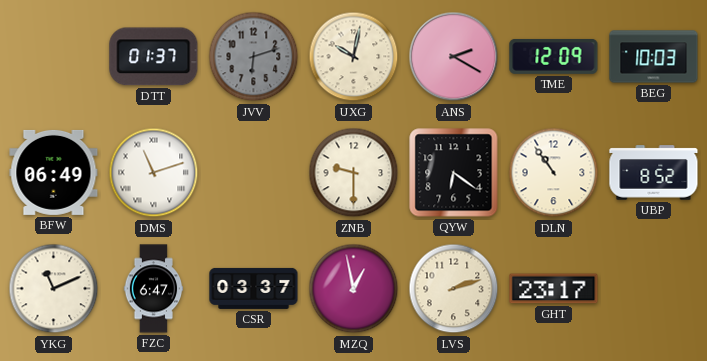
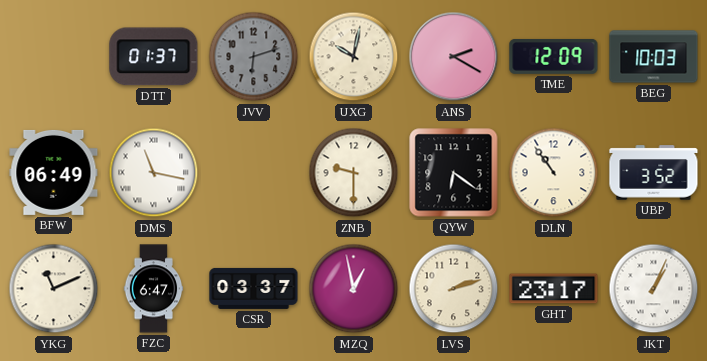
DMS: 11:12 -> 11:17 (154, 173)
UBP: 8:52 -> 3:52 (654, 173)
JKT: none -> 1:04 (654, 289)
